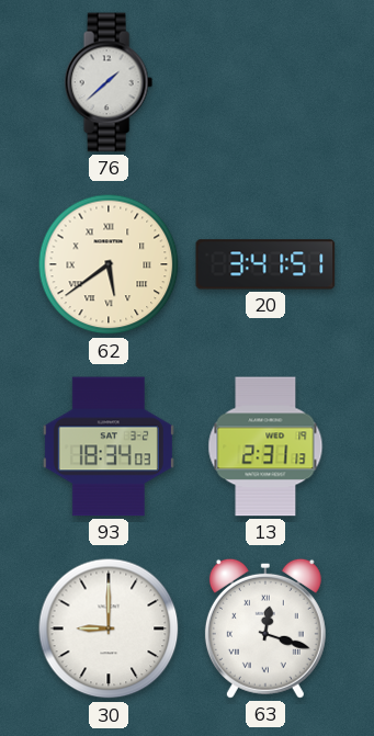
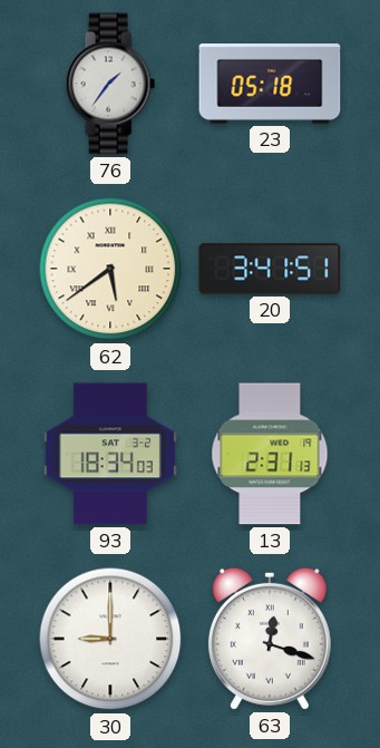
76: 1:38 -> 1:36 (110, 84)
23: none -> 05:18 (270, 85)
